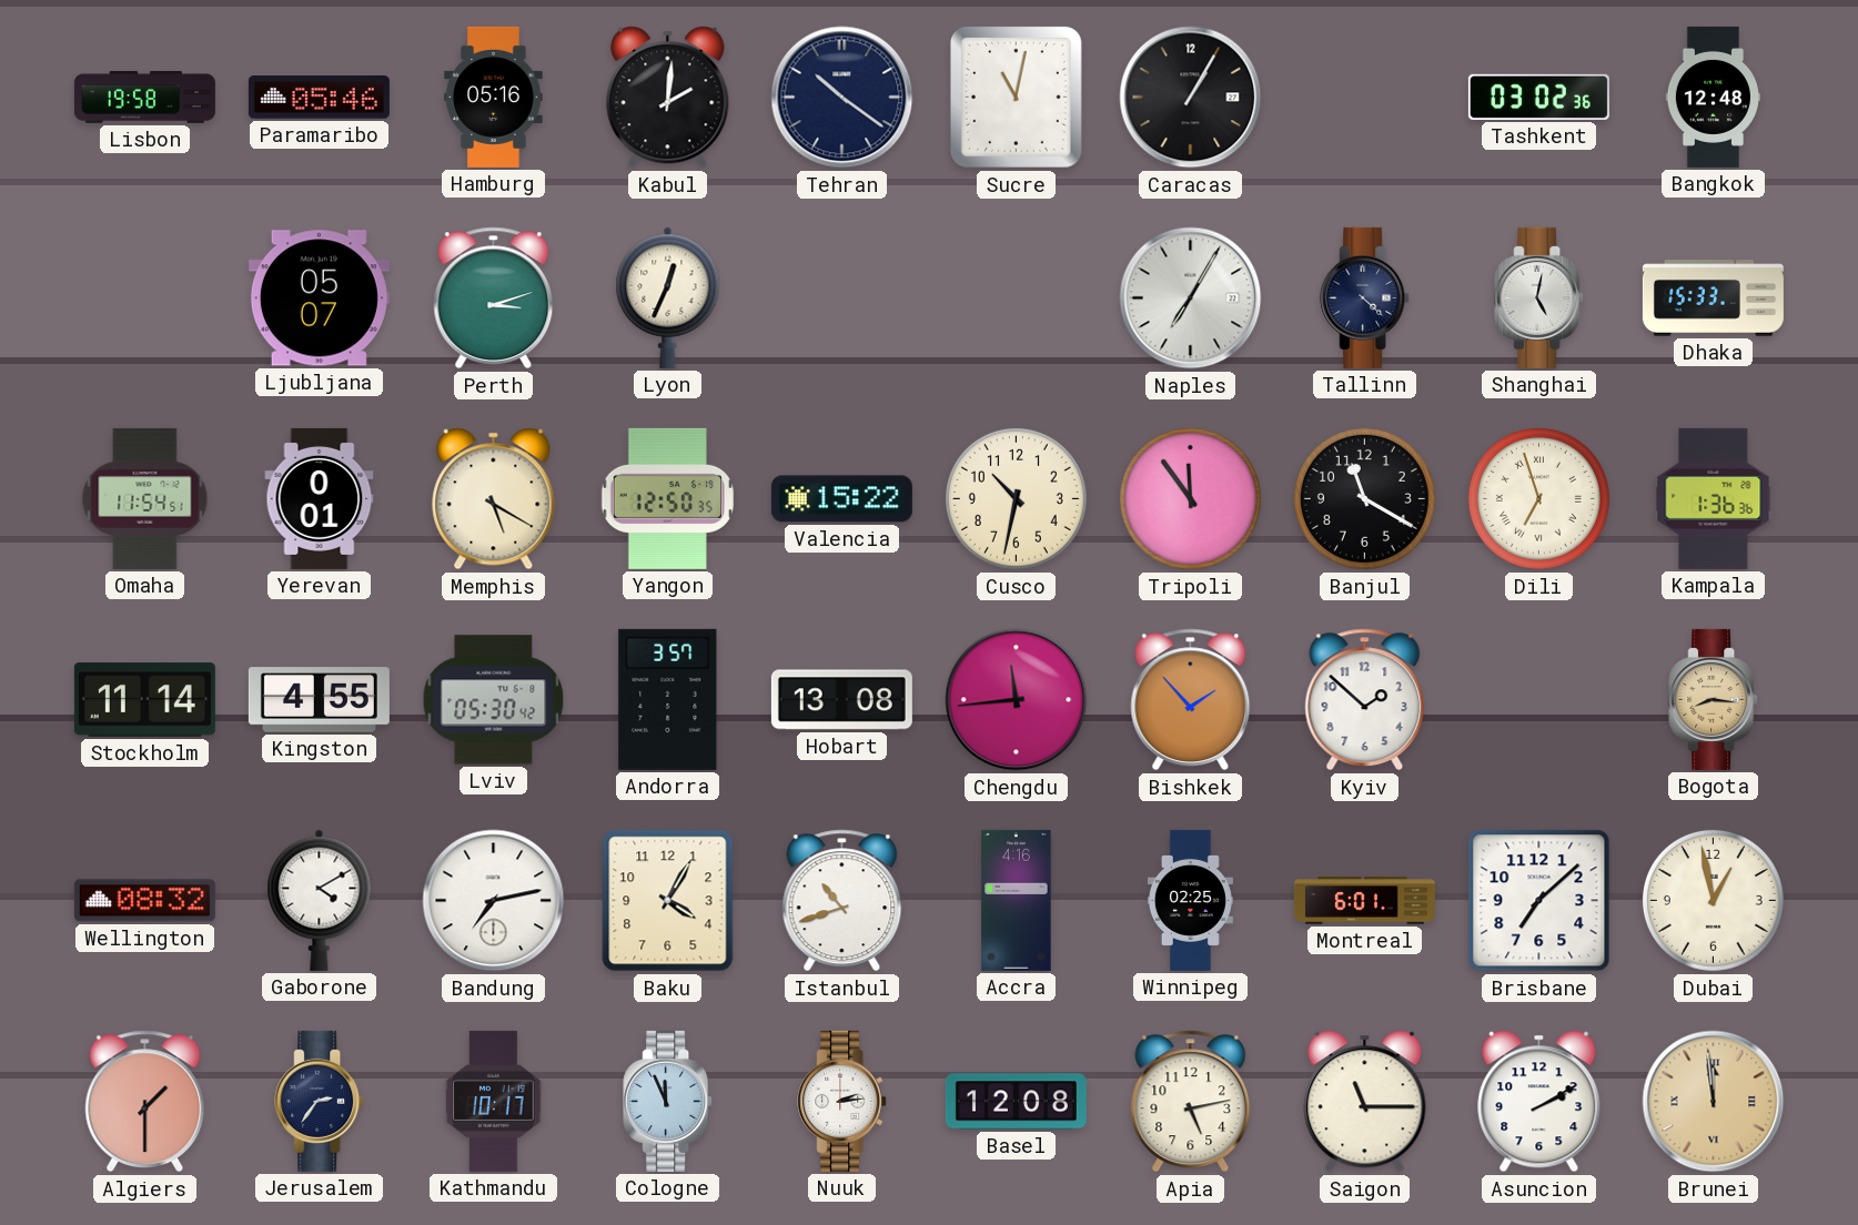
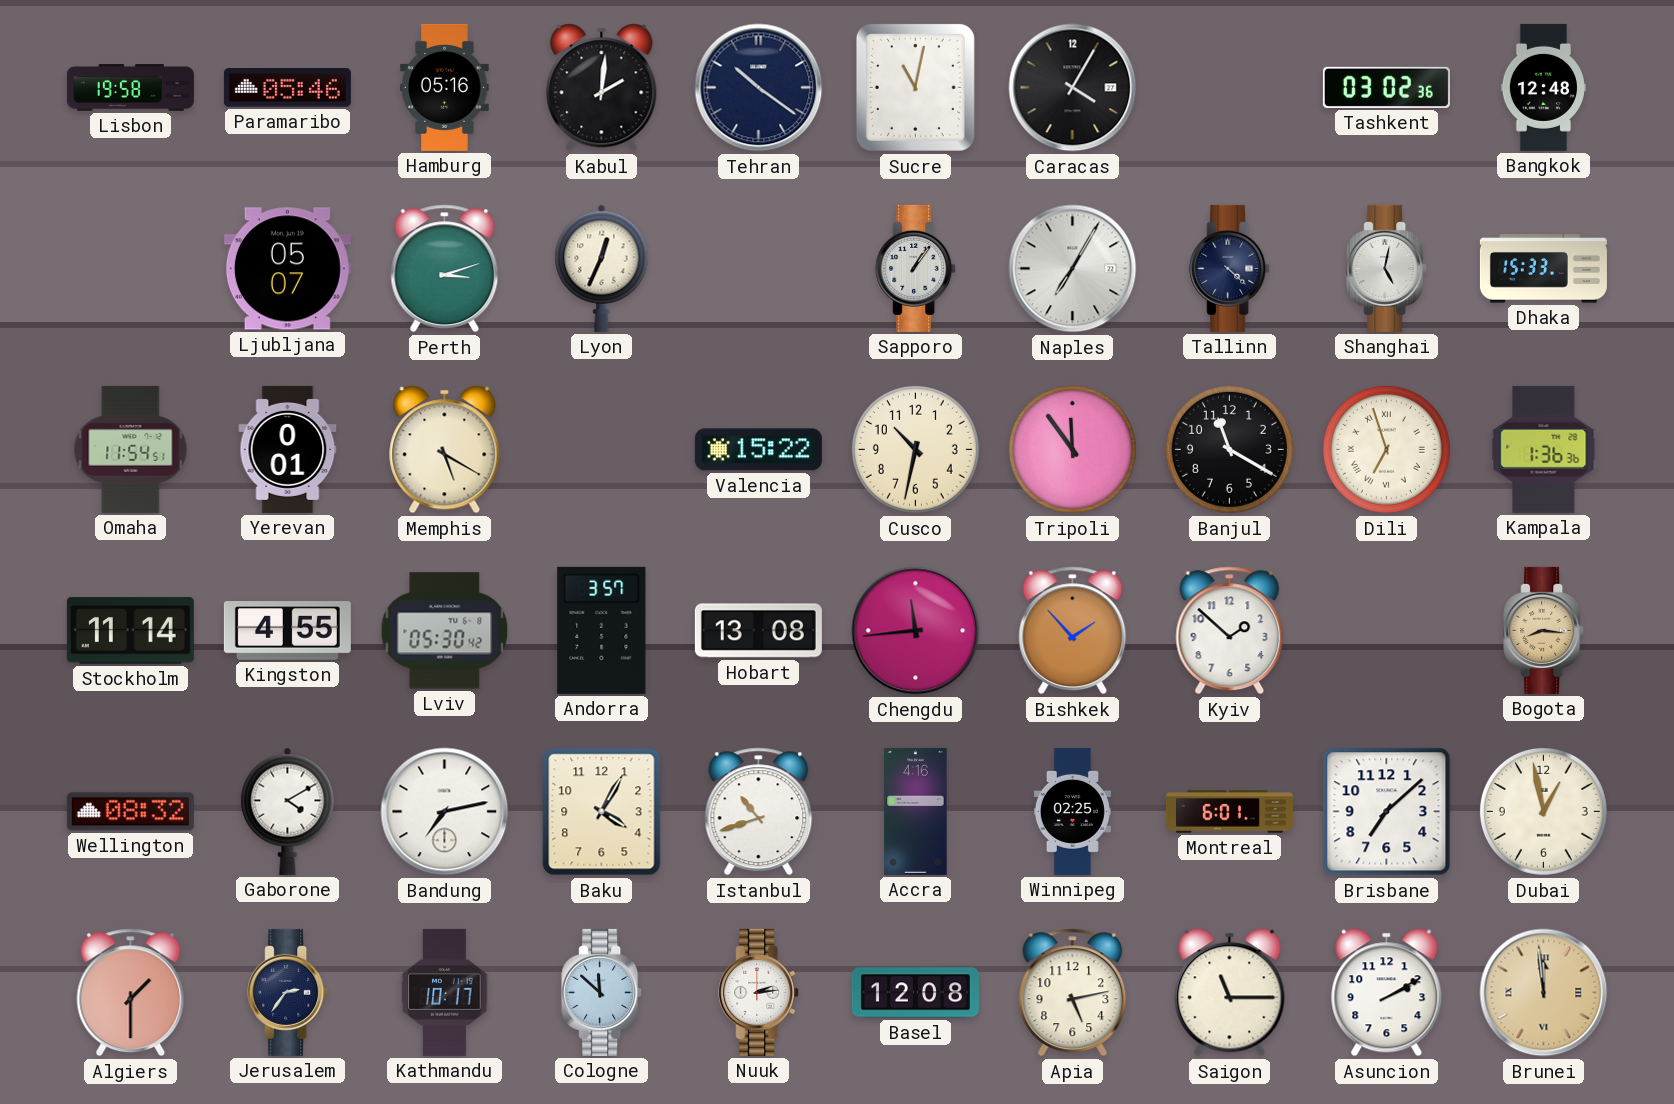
Caracas: 1:05 -> 4:05 (1073, 88)
Sapporo: none -> 1:06 (916, 268)
Yangon: 12:50 -> none (667, 498)
Cologne: 11:56 -> 11:52 (602, 992)
